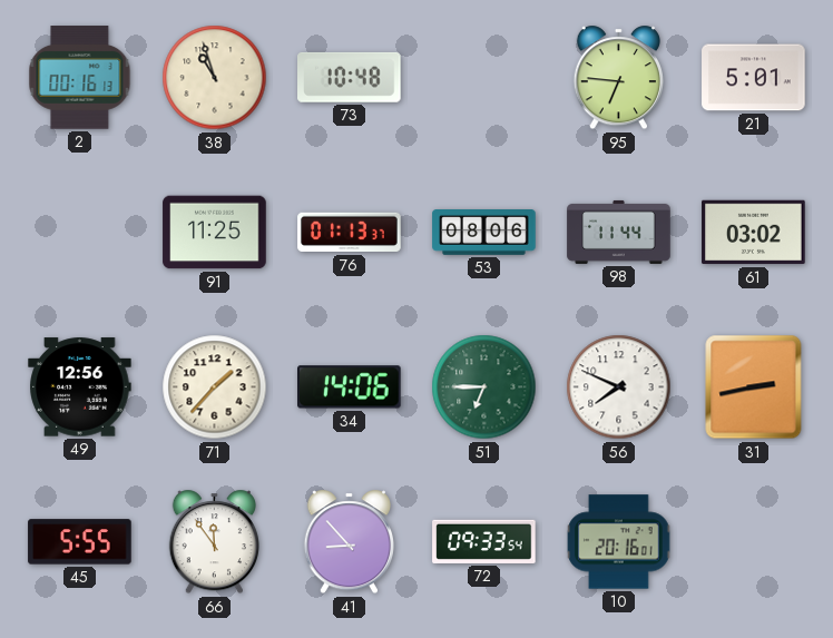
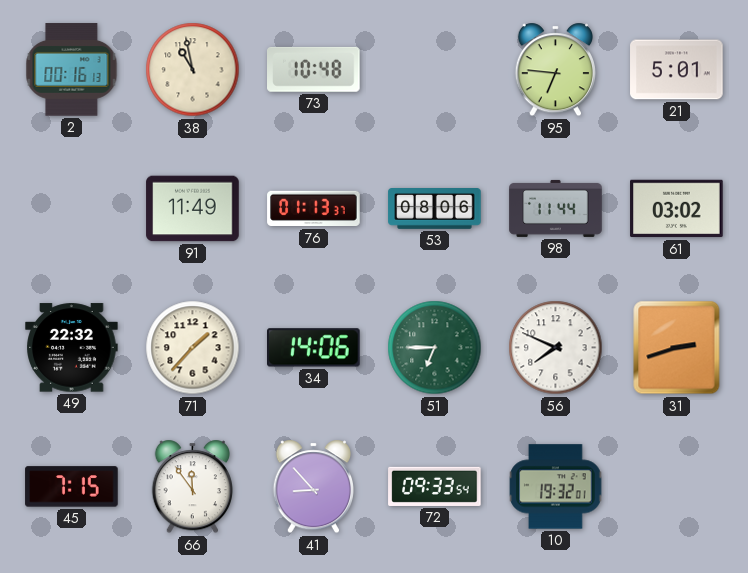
38: 10:57 -> 10:58 (193, 70)
91: 11:25 -> 11:49 (193, 209)
49: 12:56 -> 22:32 (72, 348)
31: 2:43 -> 2:42 (677, 348)
45: 5:55 -> 7:15 (72, 487)
10: 20:16 -> 19:32 (556, 487)
